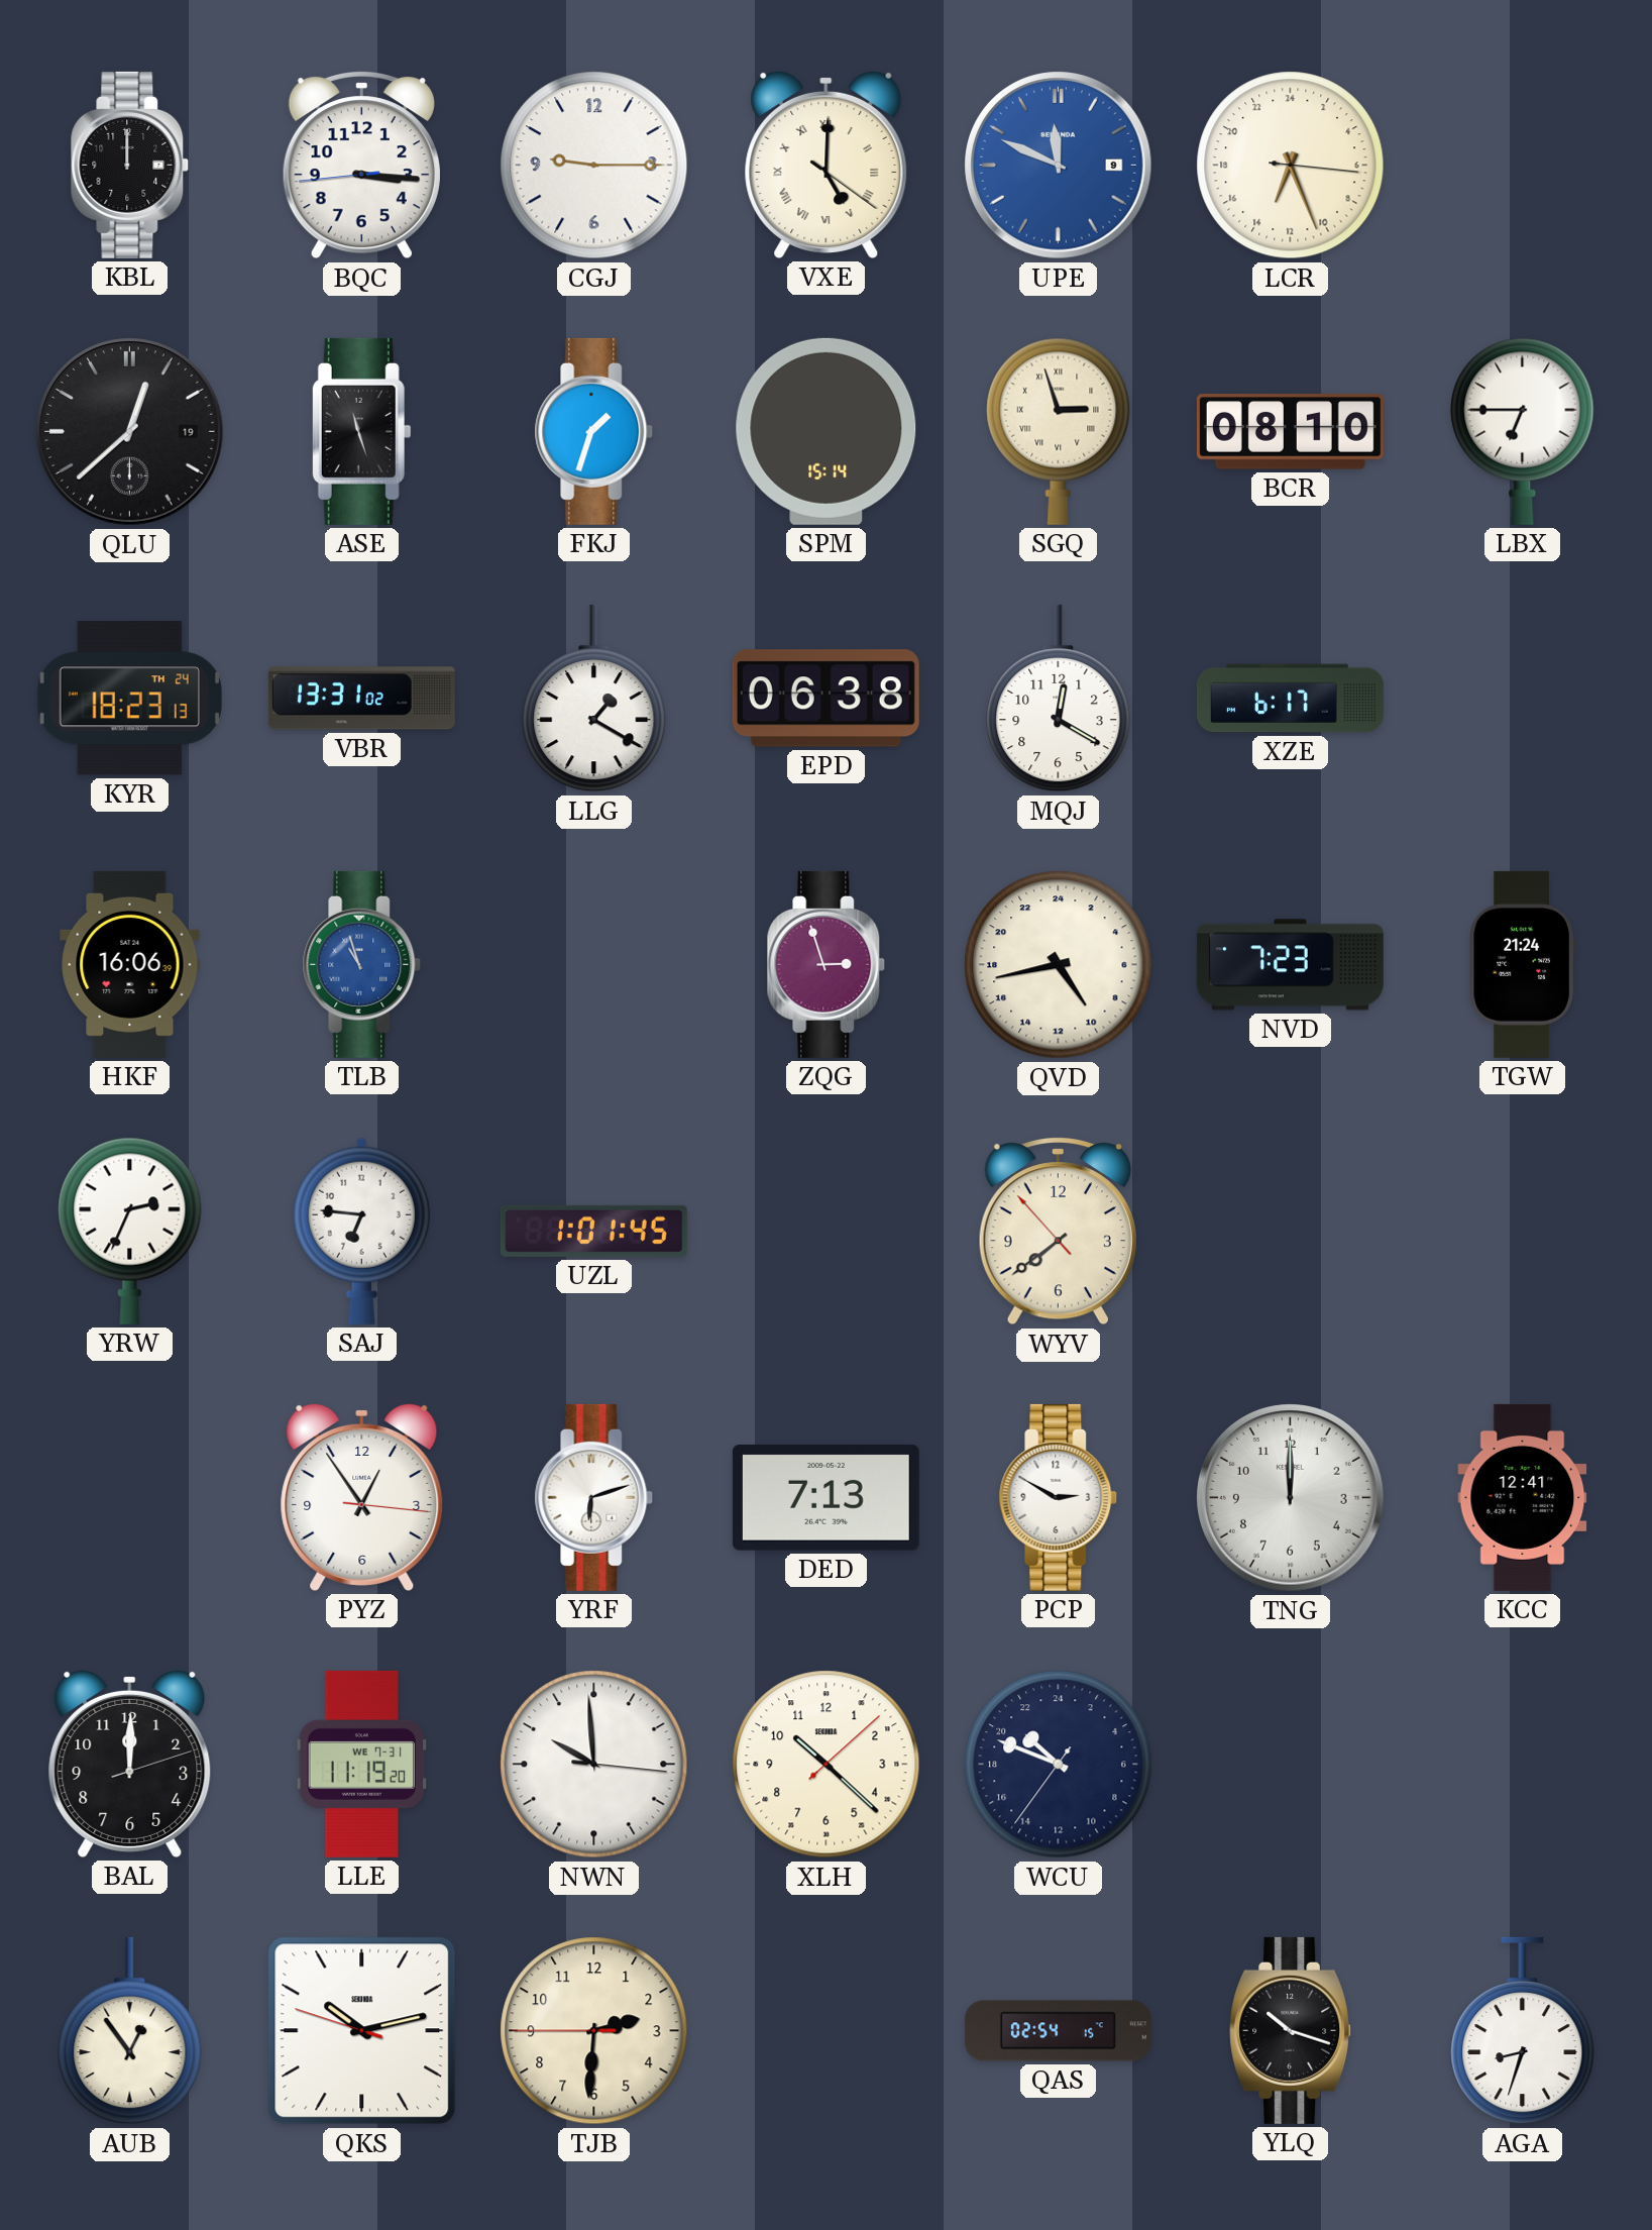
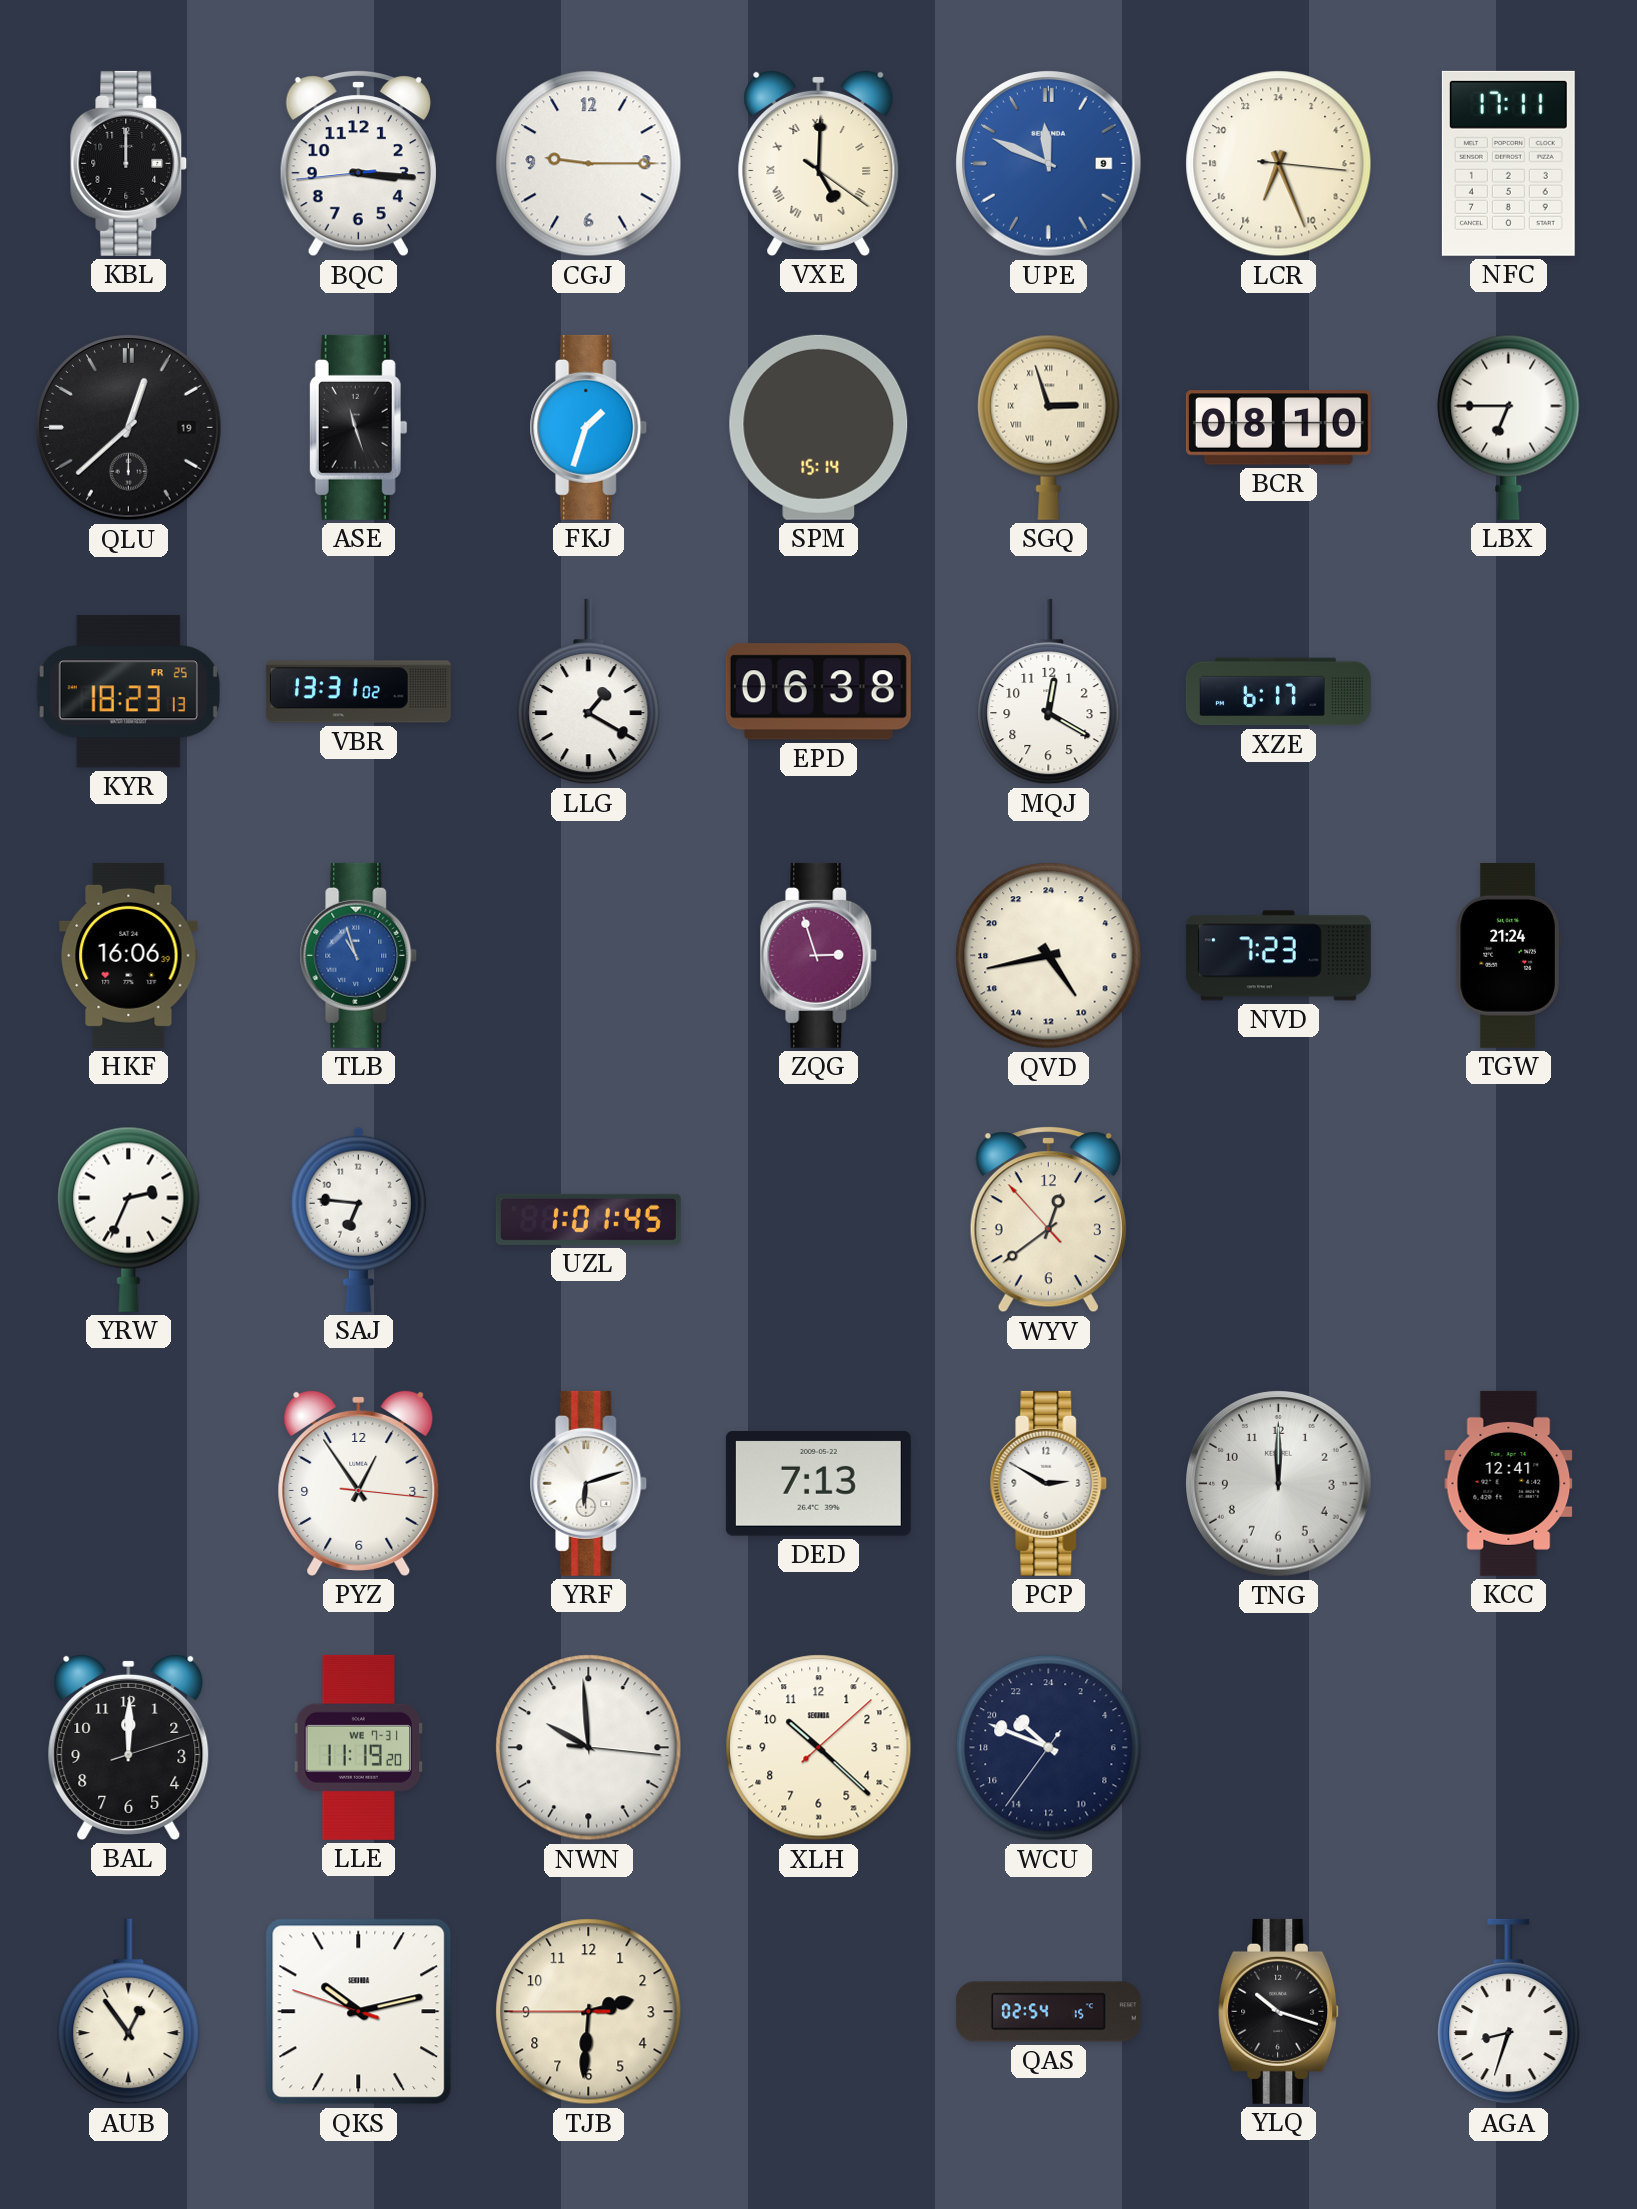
NFC: none -> 17:11 (1508, 163)
KYR date: TH 24 -> FR 25 (128, 692)
WYV: 7:38 -> 12:38 (1048, 1220)
